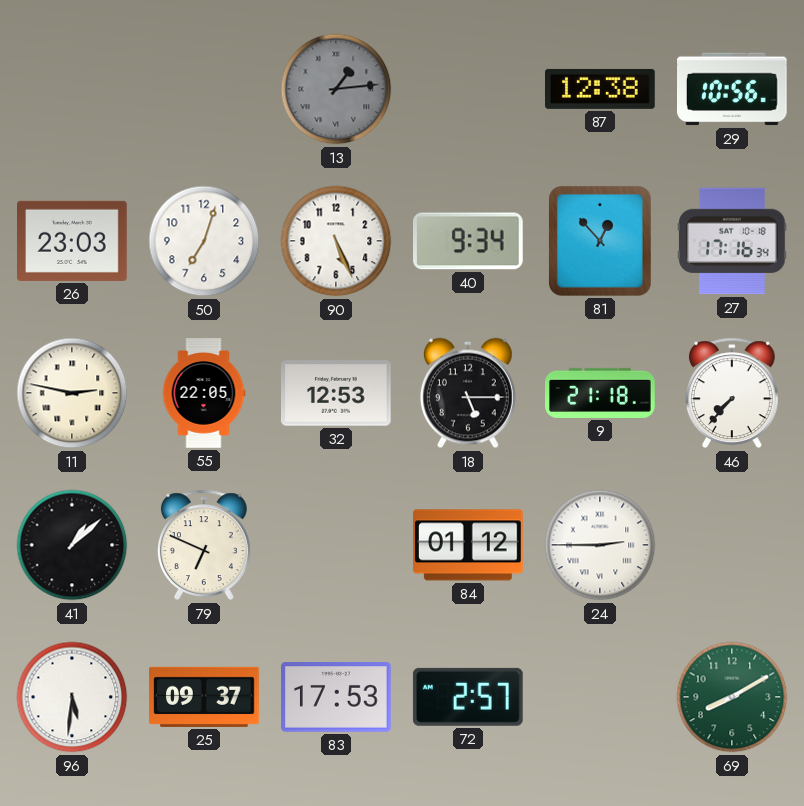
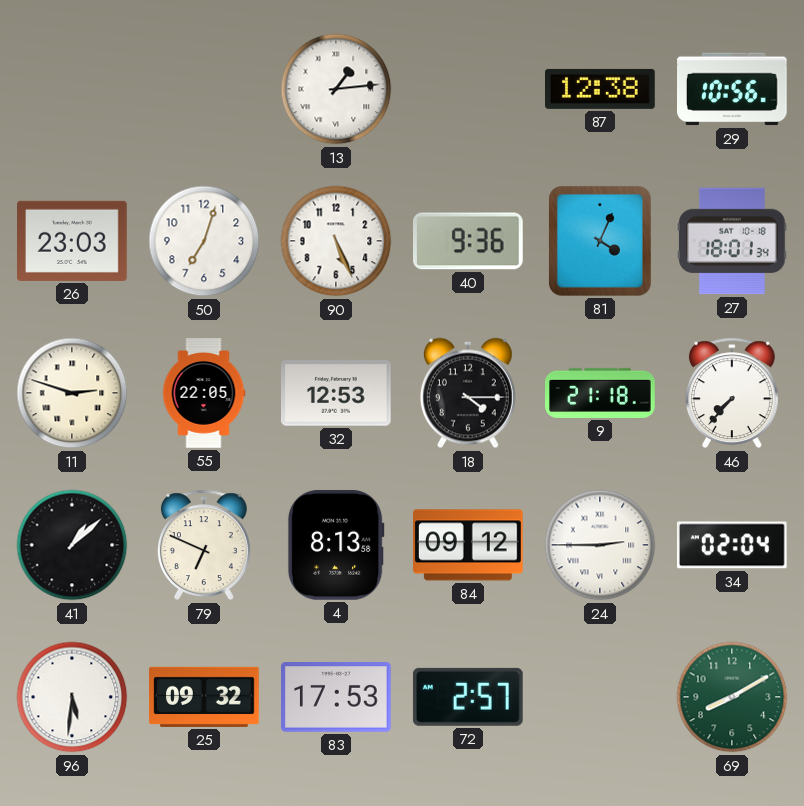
13 dial: grey -> white (336, 89)
40: 9:34 -> 9:36 (469, 241)
81: 12:53 -> 4:04 (600, 241)
27: 17:16 -> 18:01 (732, 241)
11: 2:47 -> 2:48 (72, 393)
18: 5:15 -> 4:15 (468, 393)
4: none -> 8:13 (336, 545)
84: 01:12 -> 09:12 (469, 545)
34: none -> 02:04 (732, 545)
25: 09:37 -> 09:32 (204, 697)
